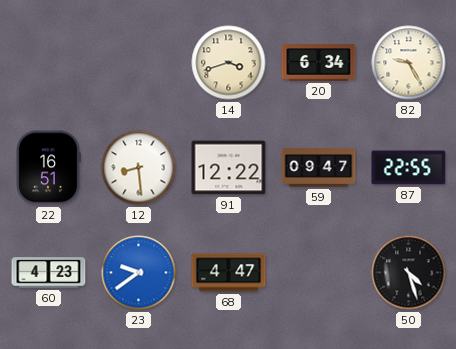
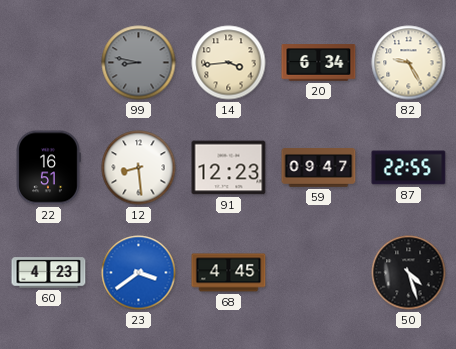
99: none -> 8:47 (139, 63)
14: 3:42 -> 3:44 (229, 63)
91: 12:22 -> 12:23 (229, 168)
23: 9:39 -> 3:39 (139, 273)
68: 4:47 -> 4:45 (229, 273)
